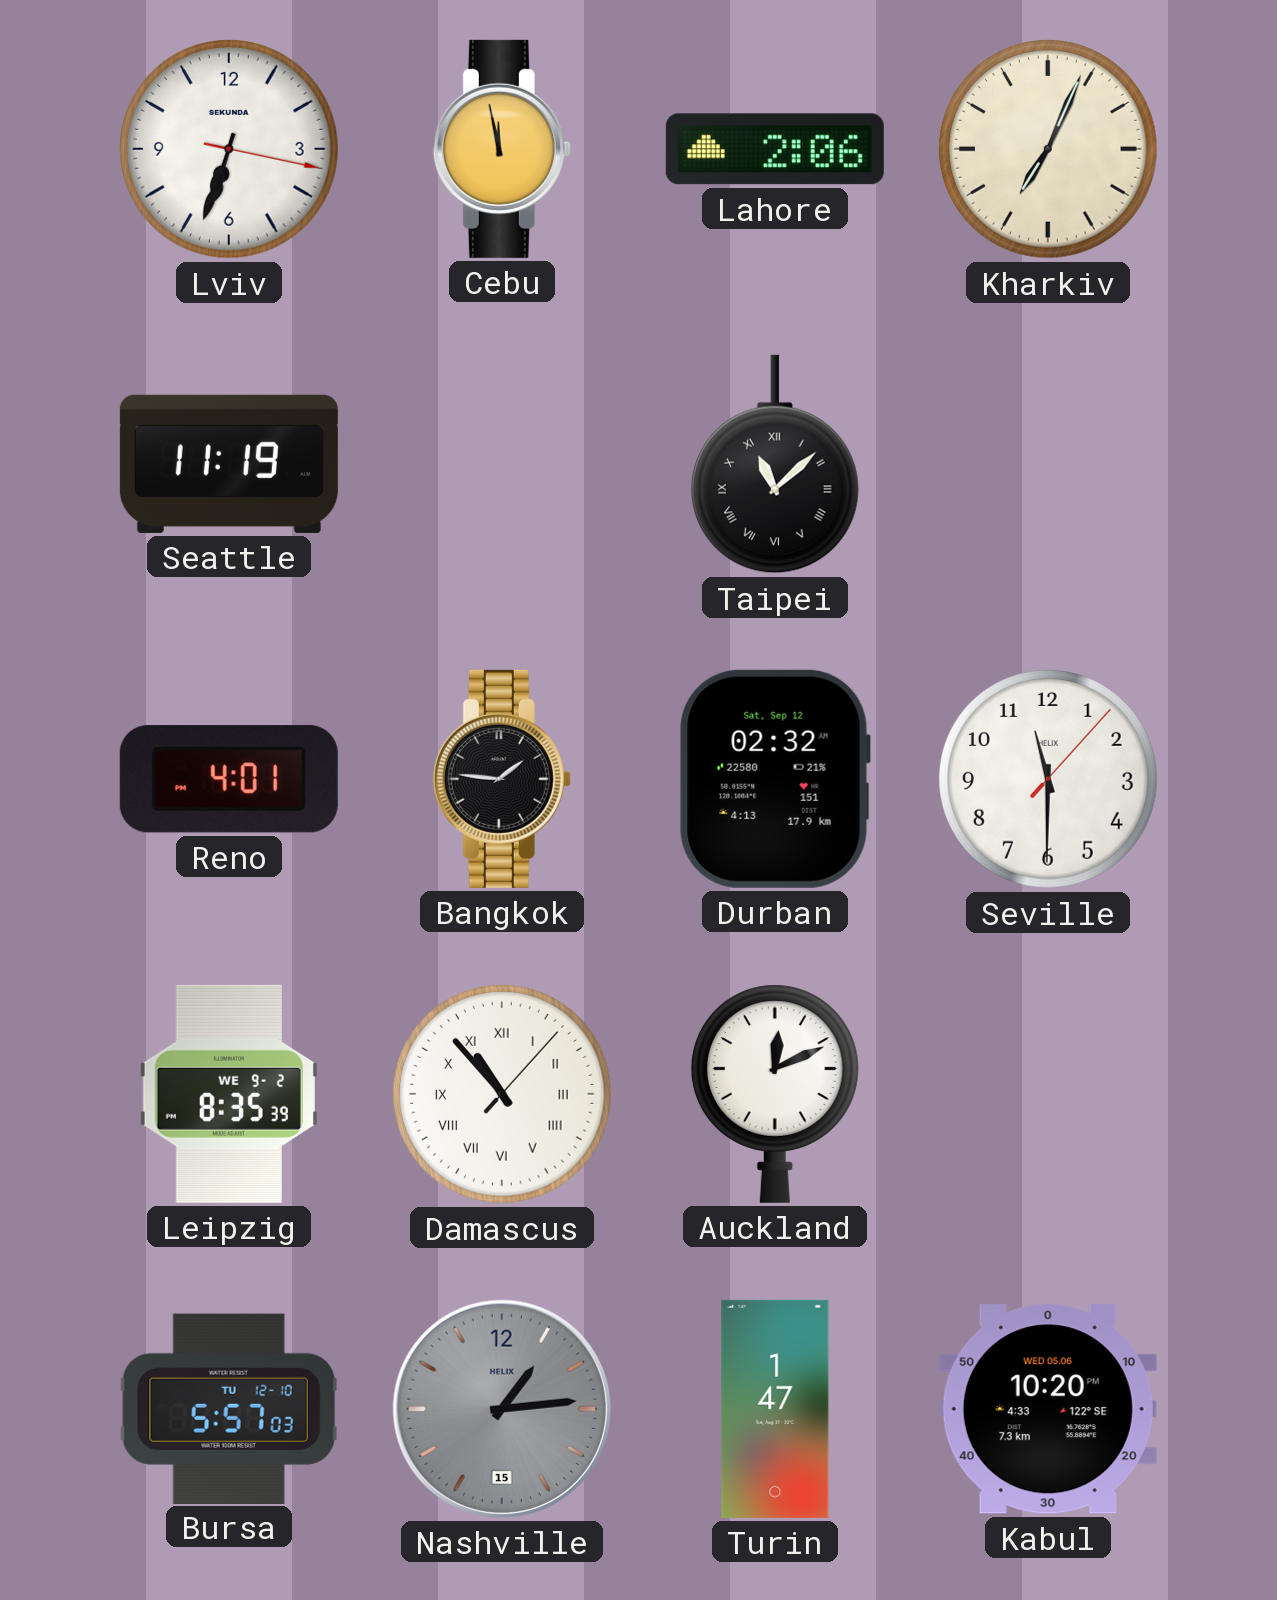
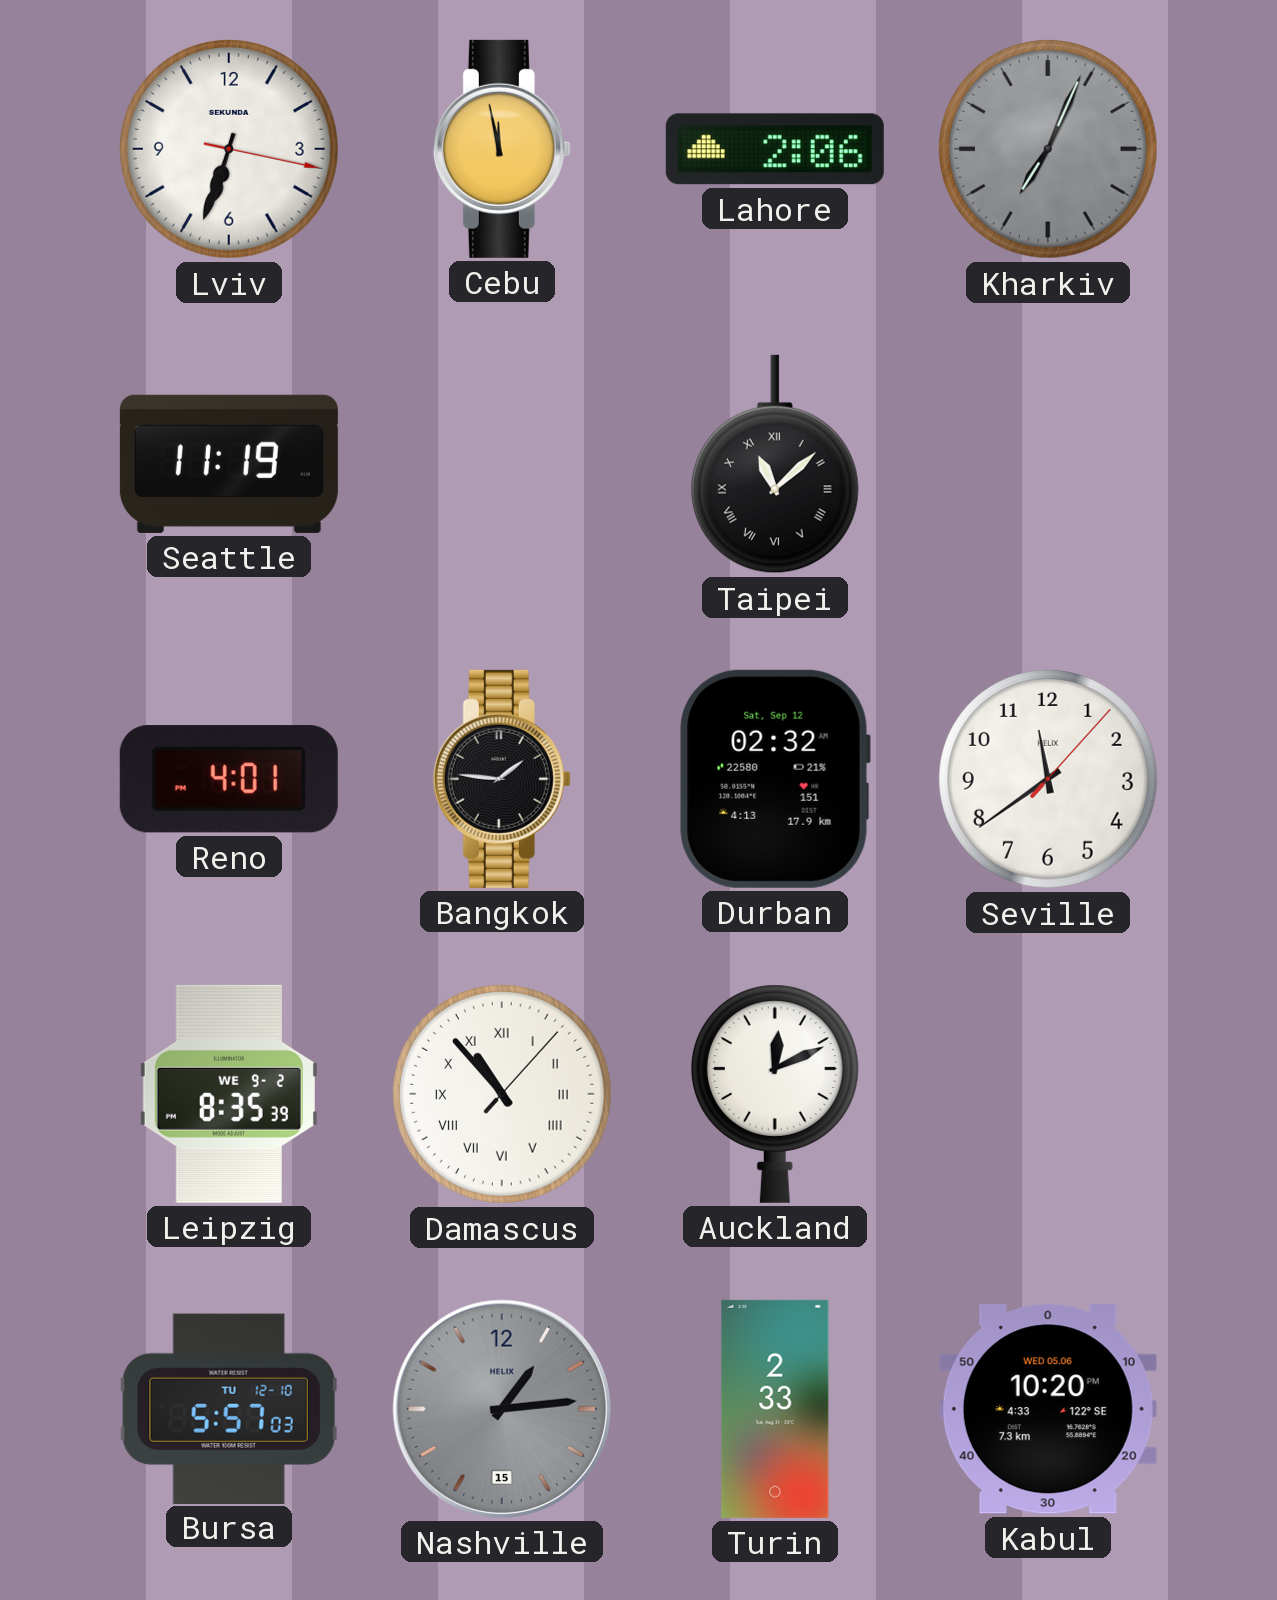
Kharkiv dial: cream -> grey (1049, 150)
Seville: 11:30 -> 11:39 (1049, 780)
Turin: 1:47 -> 2:33 (775, 1409)
